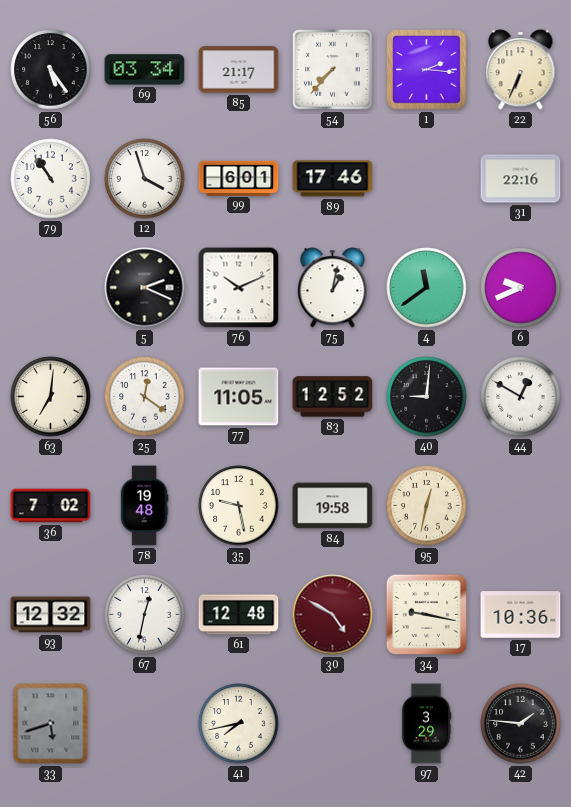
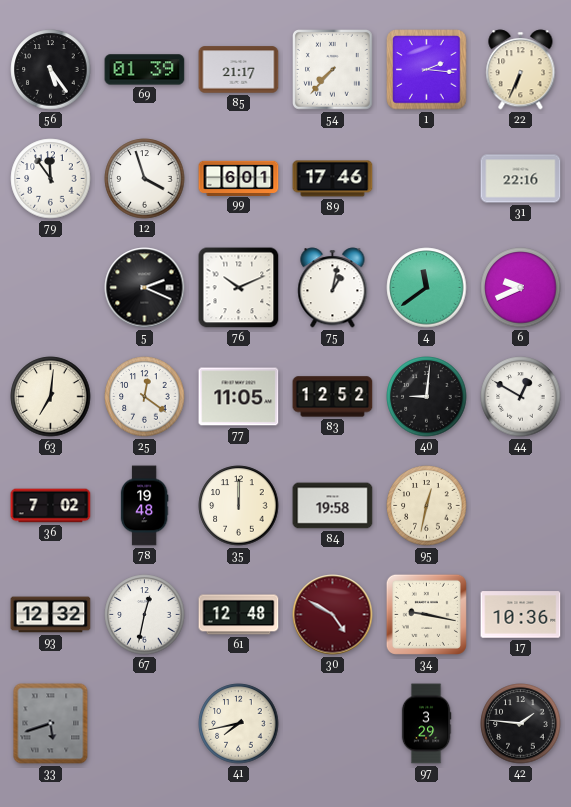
69: 03:34 -> 01:39 (145, 70)
79: 10:54 -> 11:54 (51, 179)
35: 9:28 -> 12:00 (239, 506)
